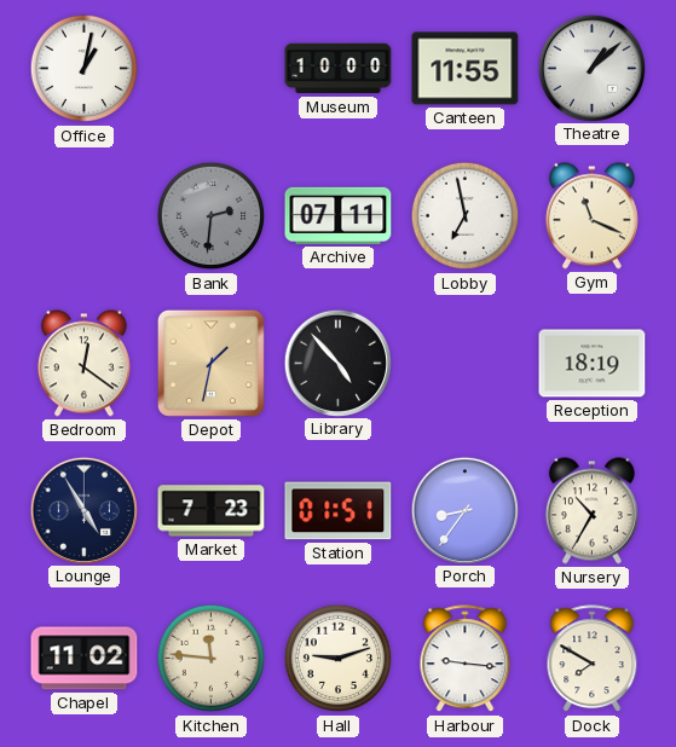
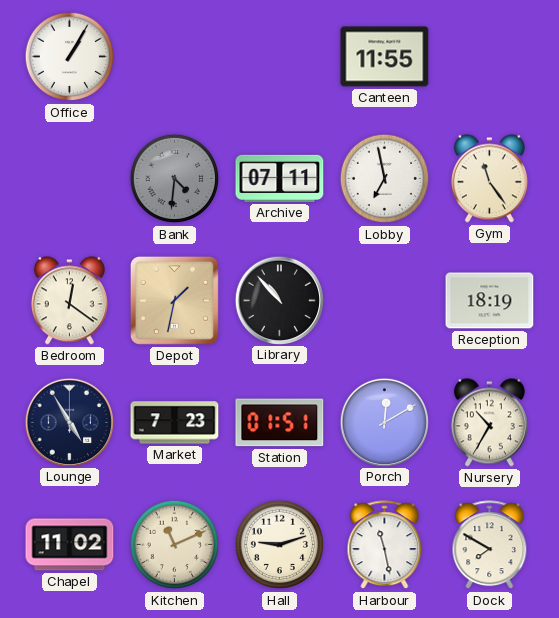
Office: 1:02 -> 1:05 (70, 57)
Museum: 10:00 -> none (339, 69)
Theatre: 1:08 -> none (591, 68)
Bank: 2:31 -> 4:31 (175, 179)
Gym: 11:19 -> 11:24 (489, 179)
Library: 4:53 -> 10:53 (279, 300)
Porch: 8:36 -> 12:10 (384, 422)
Kitchen: 11:46 -> 11:11 (175, 545)
Harbour: 9:16 -> 11:28 (385, 545)
